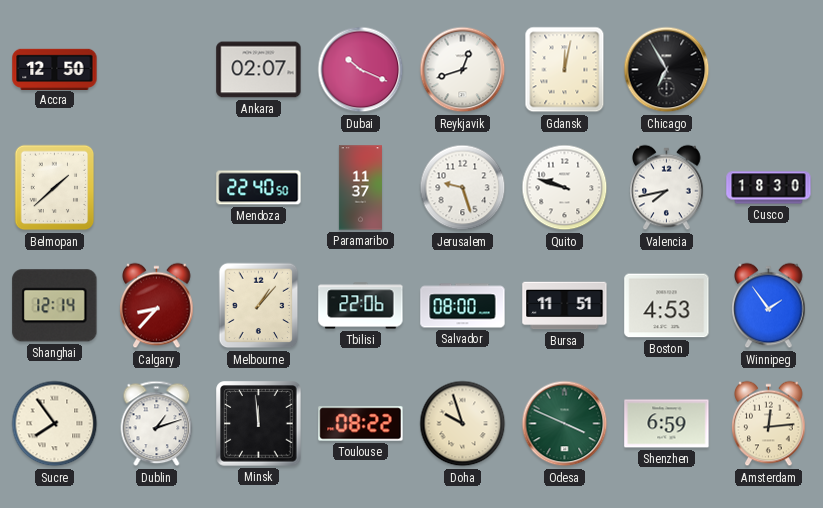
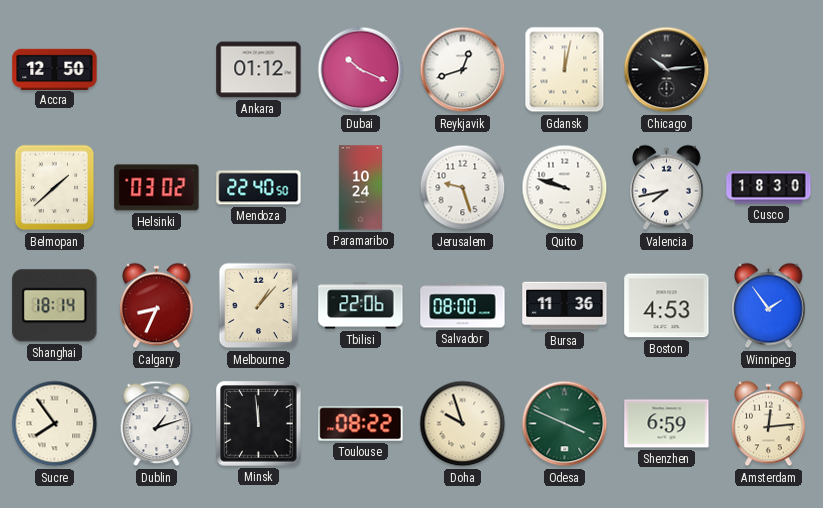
Ankara: 02:07 -> 01:12 (259, 70)
Chicago: 6:55 -> 10:14 (667, 70)
Helsinki: none -> 03:02 (157, 188)
Paramaribo: 11:37 -> 10:24 (360, 188)
Shanghai: 12:14 -> 18:14 (55, 306)
Calgary: 8:37 -> 8:34 (157, 306)
Bursa: 11:51 -> 11:36 (565, 306)
